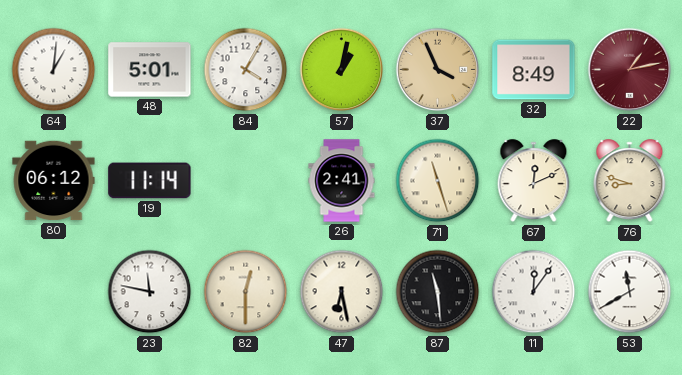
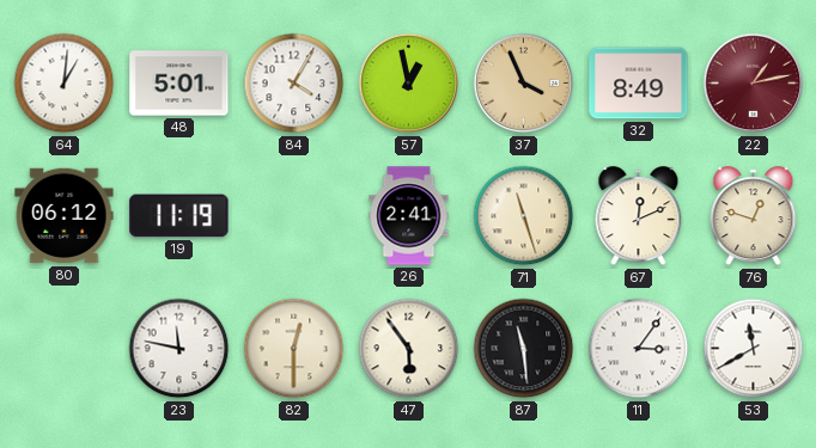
57: 1:02 -> 12:58 (409, 84)
19: 11:14 -> 11:19 (179, 216)
76: 8:48 -> 12:48 (754, 216)
47: 6:28 -> 5:54 (409, 349)
11: 12:06 -> 3:06 (639, 349)
